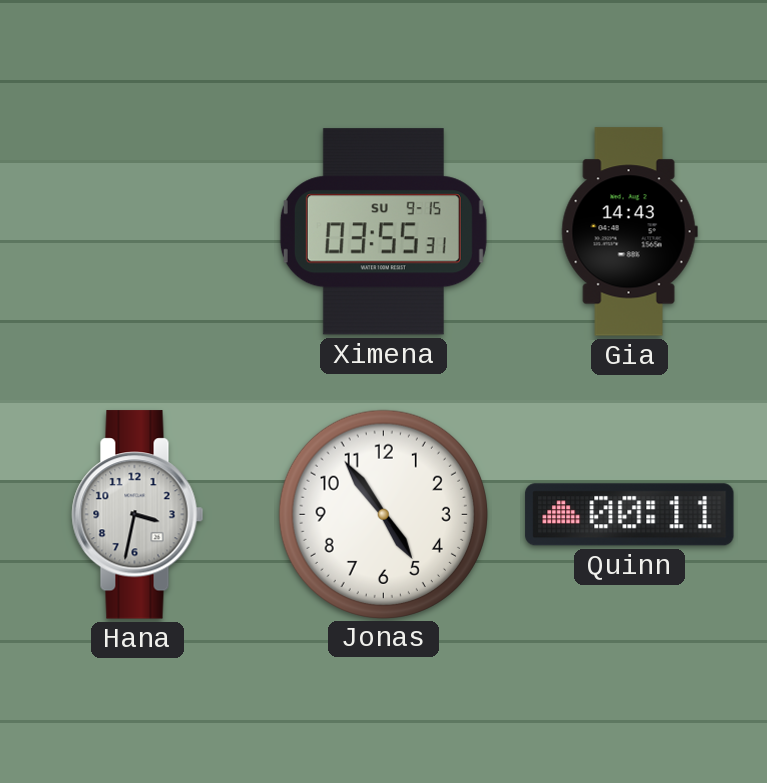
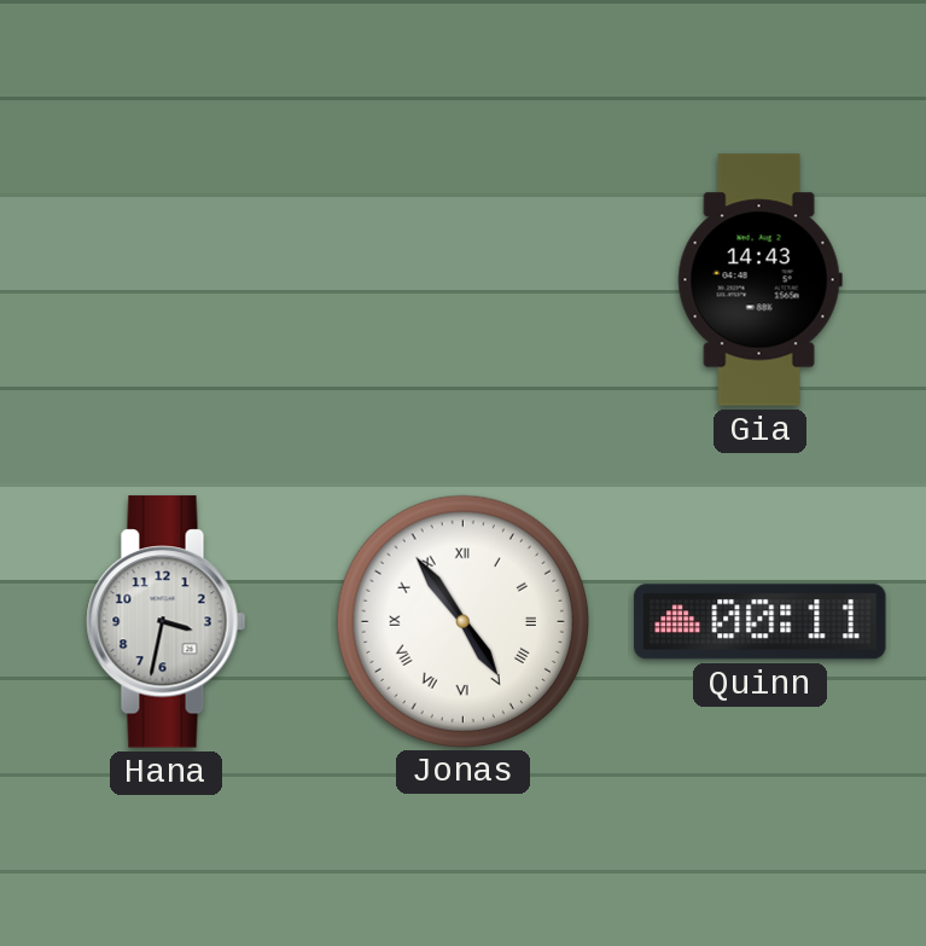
Ximena: 03:55 -> none (383, 232)
Jonas numerals: Arabic -> Roman (462, 621)
